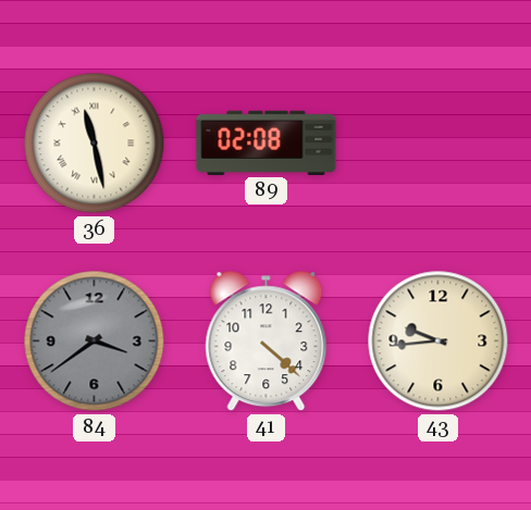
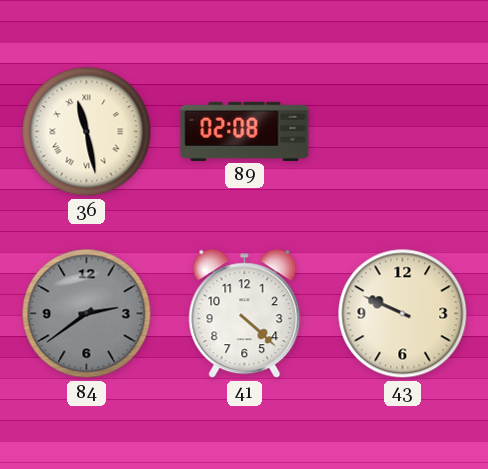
84: 3:39 -> 2:39 (87, 314)
43: 9:44 -> 9:49 (403, 314)
